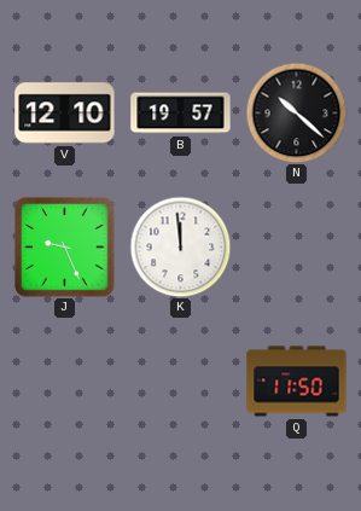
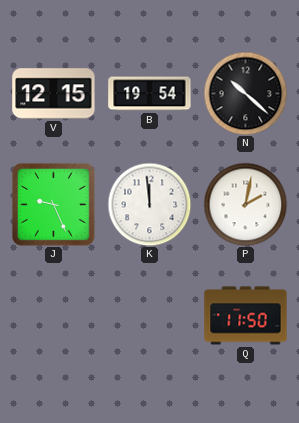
V: 12:10 -> 12:15 (54, 94)
B: 19:57 -> 19:54 (150, 94)
P: none -> 2:02 (245, 204)
